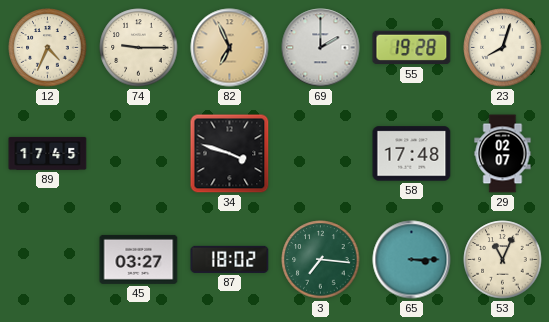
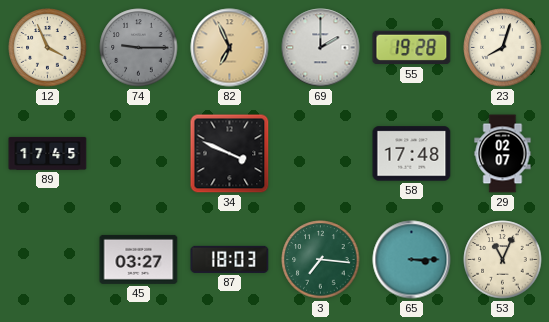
12: 4:34 -> 3:56 (48, 48)
74 dial: cream -> grey (139, 48)
34: 3:48 -> 3:49 (230, 154)
87: 18:02 -> 18:03 (230, 259)
